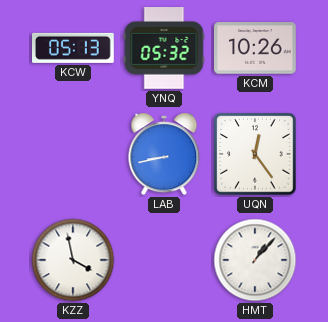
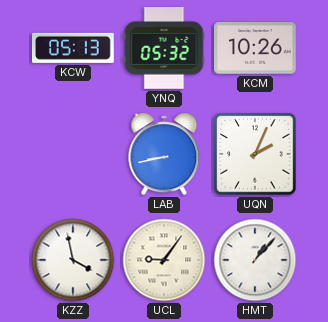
UQN: 12:24 -> 2:04 (255, 154)
UCL: none -> 9:06 (164, 260)
